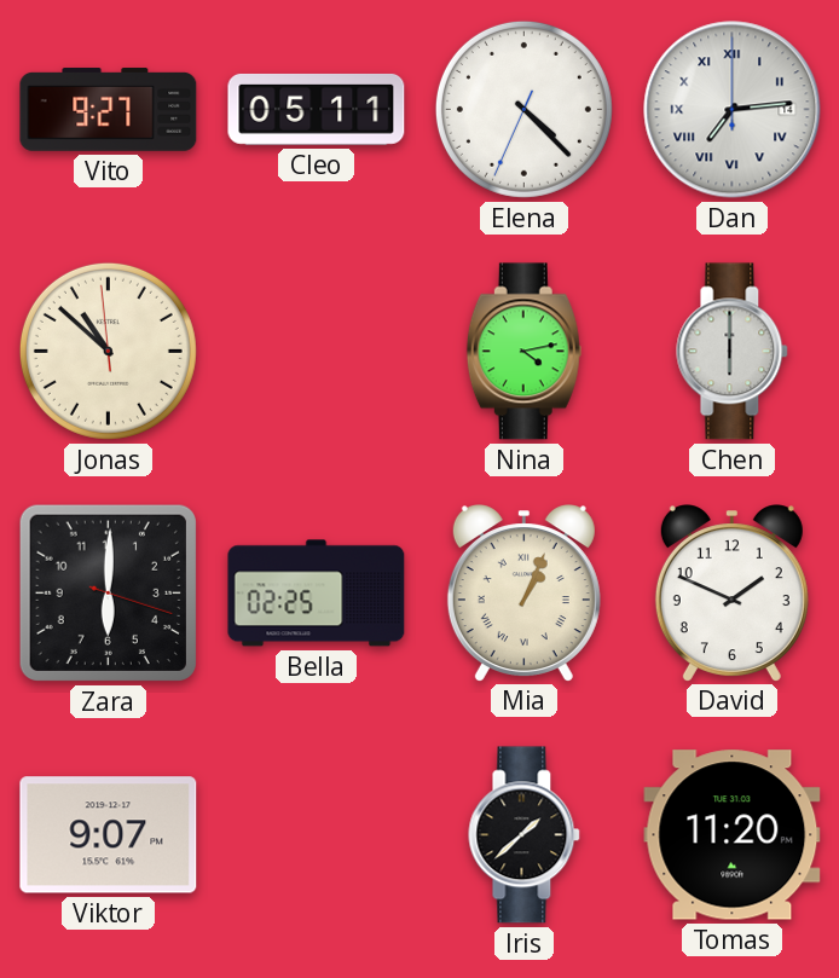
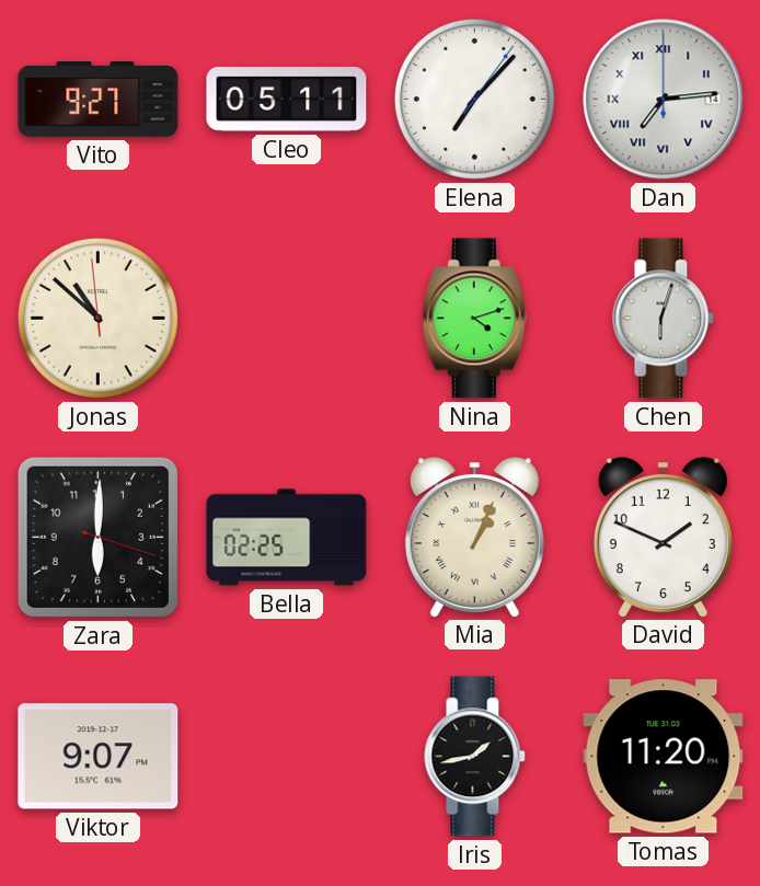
Elena: 4:22 -> 7:07 (474, 99)
Nina: 4:13 -> 4:12 (474, 319)
Chen: 6:00 -> 6:03 (664, 319)
Iris: 1:38 -> 1:43 (475, 757)
